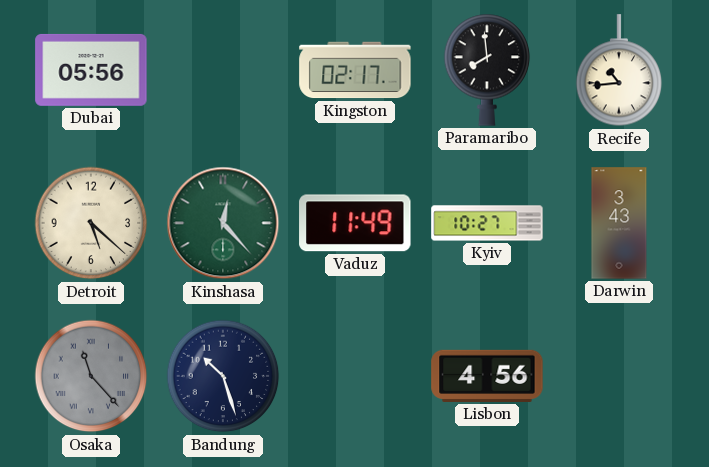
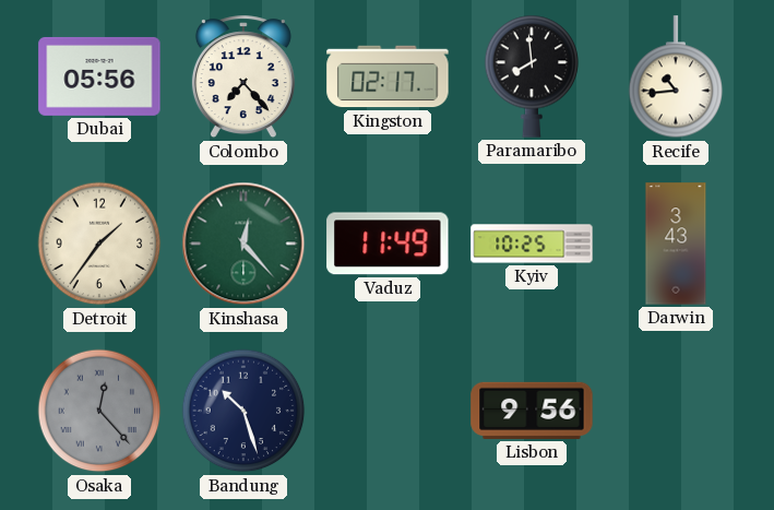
Colombo: none -> 7:23 (243, 78)
Detroit: 5:22 -> 1:36 (99, 244)
Kyiv: 10:27 -> 10:25 (532, 244)
Osaka: 11:23 -> 12:23 (99, 411)
Lisbon: 4:56 -> 9:56 (532, 411)
